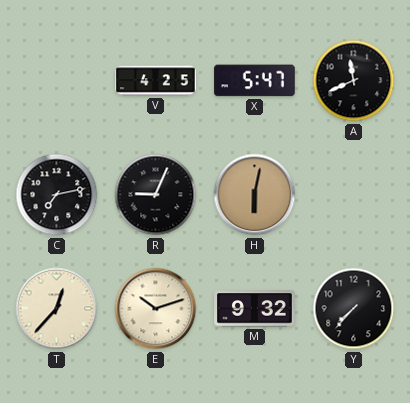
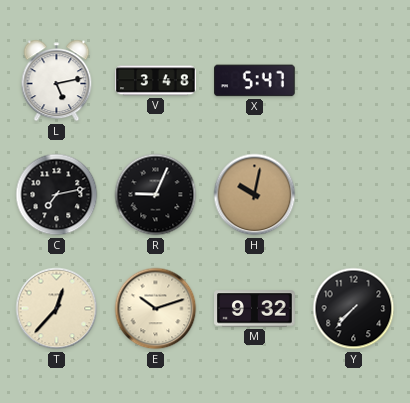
L: none -> 5:13 (57, 81)
V: 4:25 -> 3:48 (156, 81)
A: 11:41 -> none (354, 81)
H: 6:02 -> 10:02 (255, 195)
